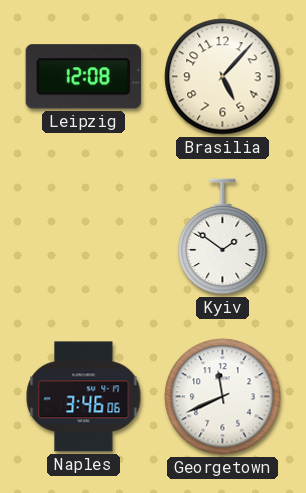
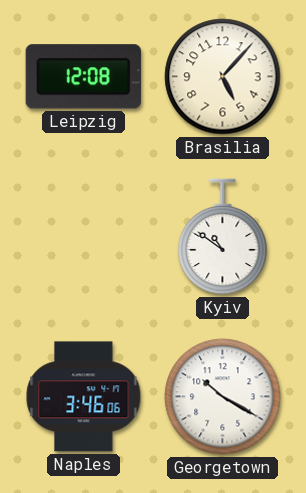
Kyiv: 1:51 -> 10:51 (223, 237)
Georgetown: 11:41 -> 10:20 (223, 397)
